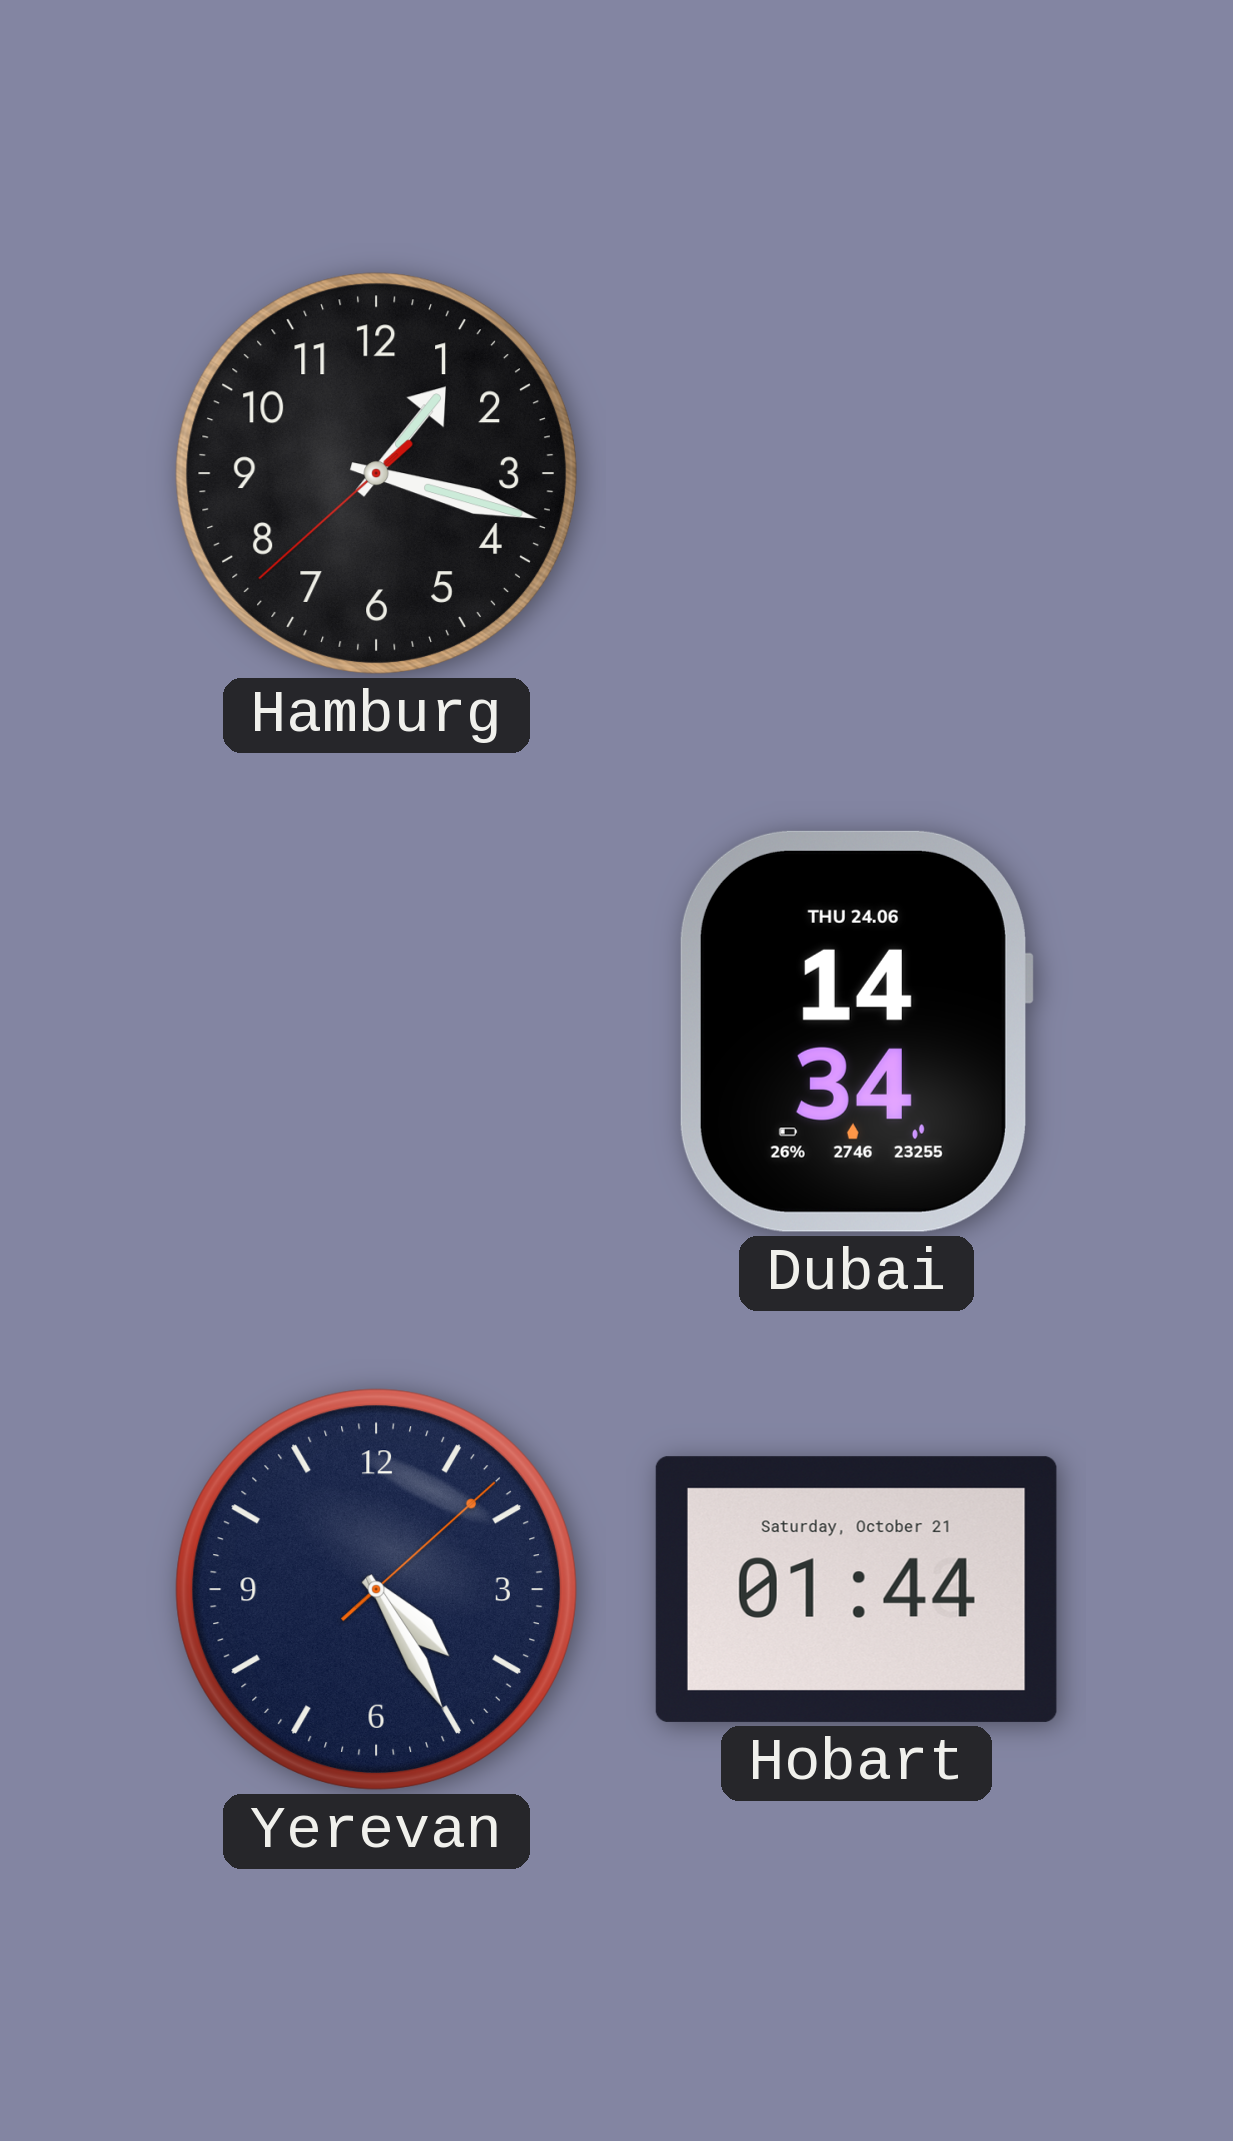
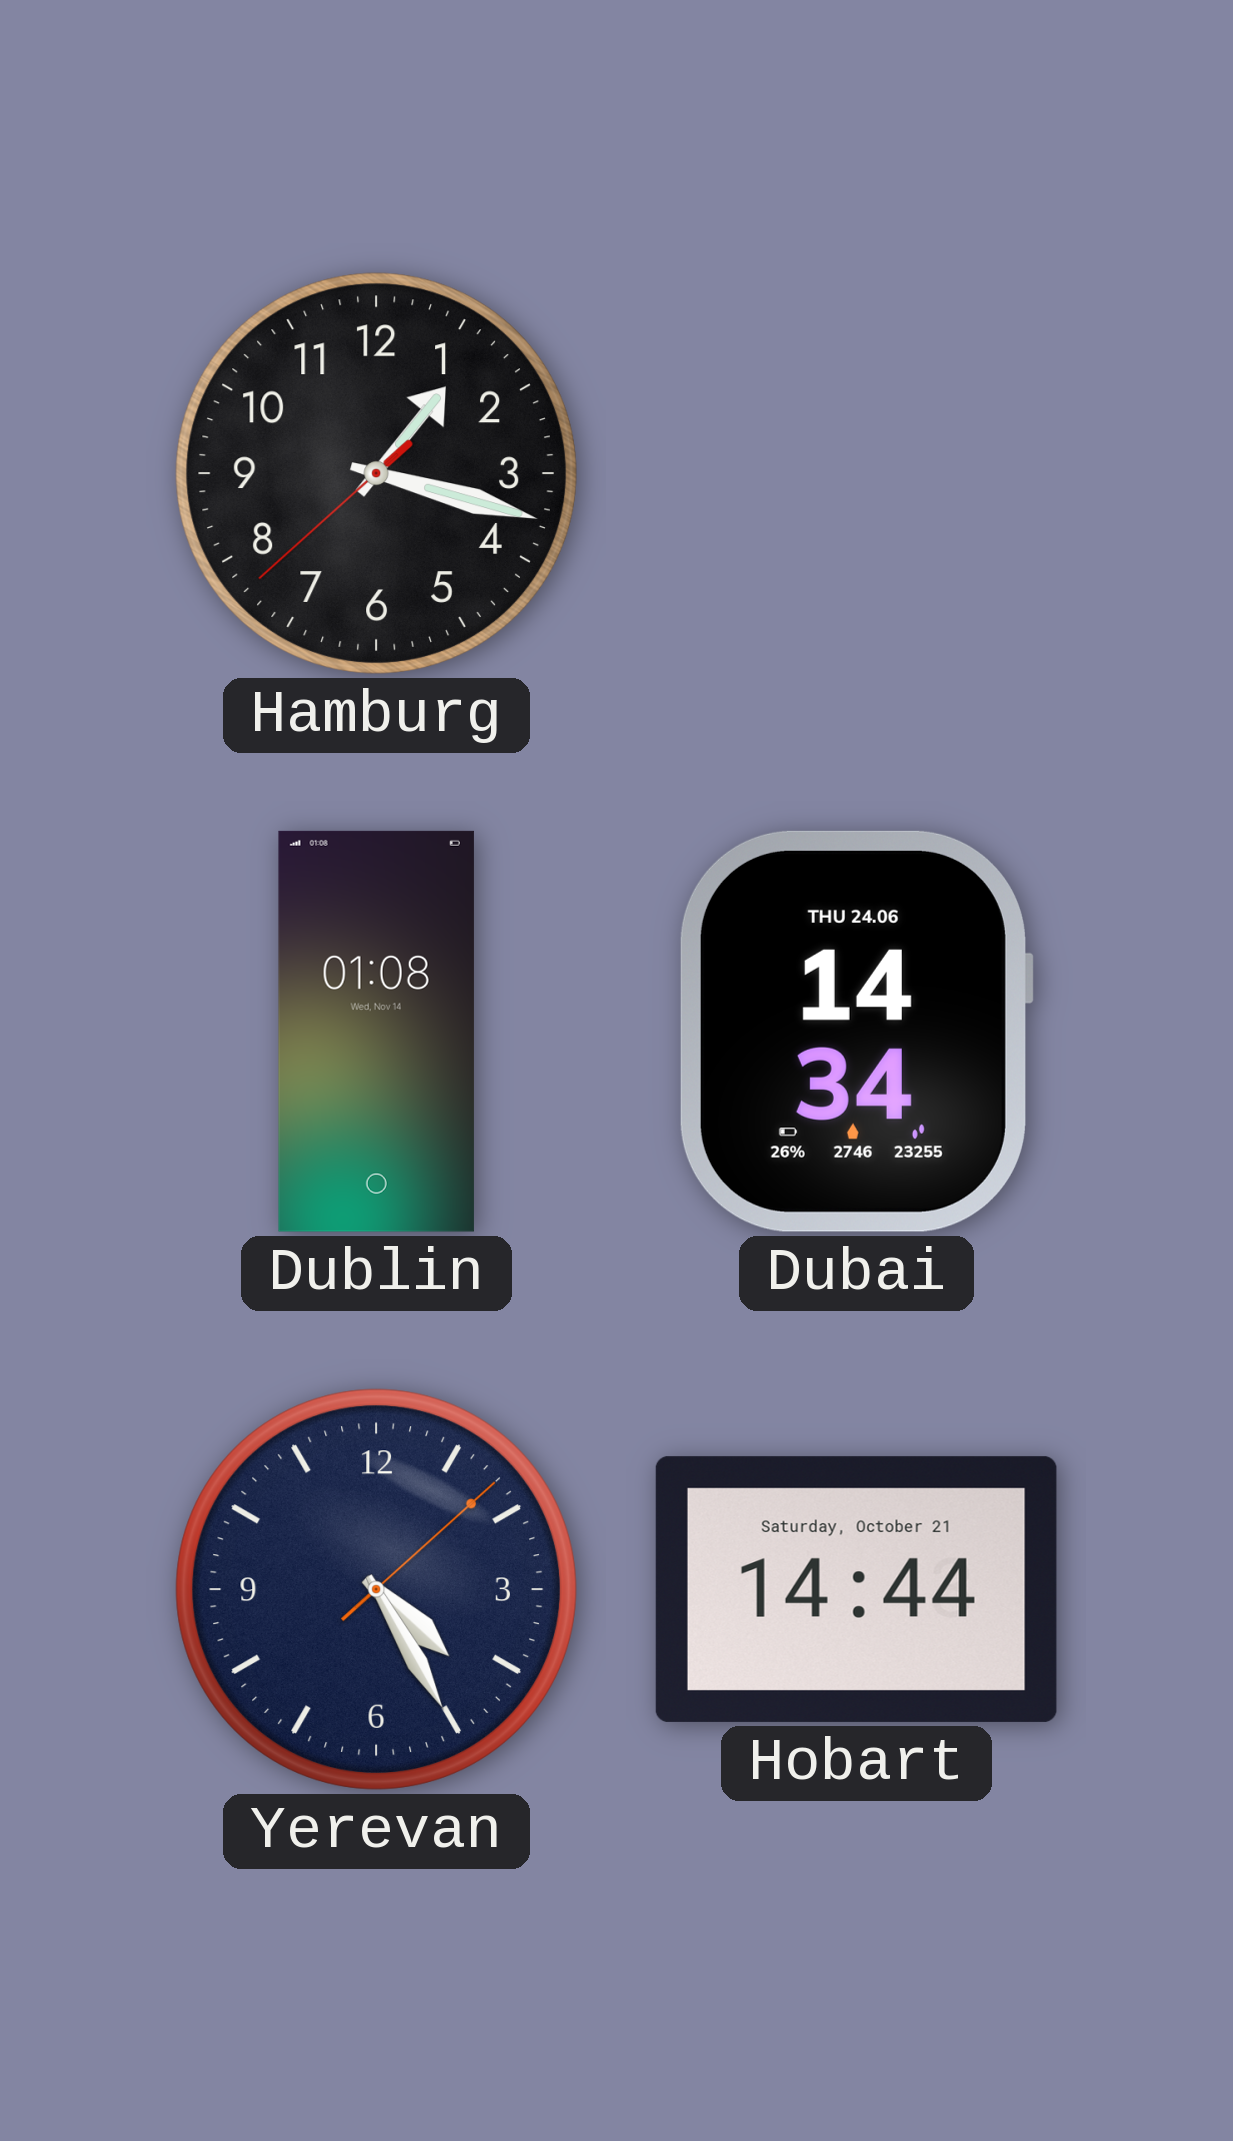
Dublin: none -> 01:08 (376, 1031)
Hobart: 01:44 -> 14:44 (856, 1589)
